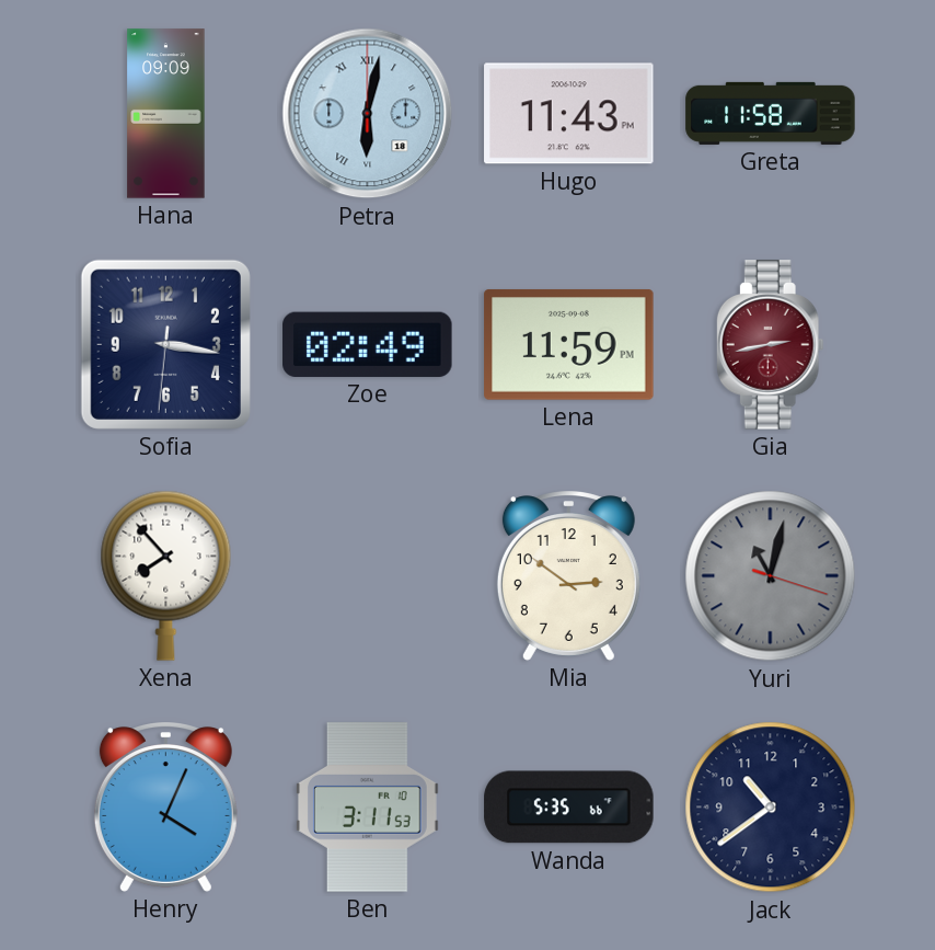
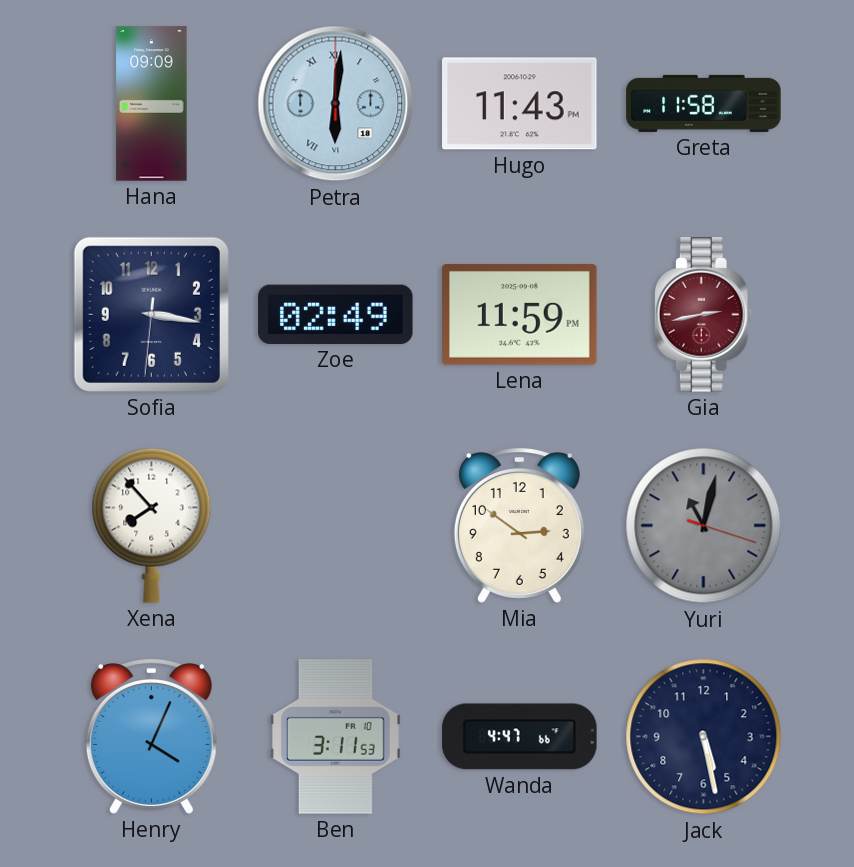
Petra: 6:02 -> 6:01 (336, 104)
Wanda: 5:35 -> 4:47 (520, 737)
Jack: 10:39 -> 5:28 (704, 737)
